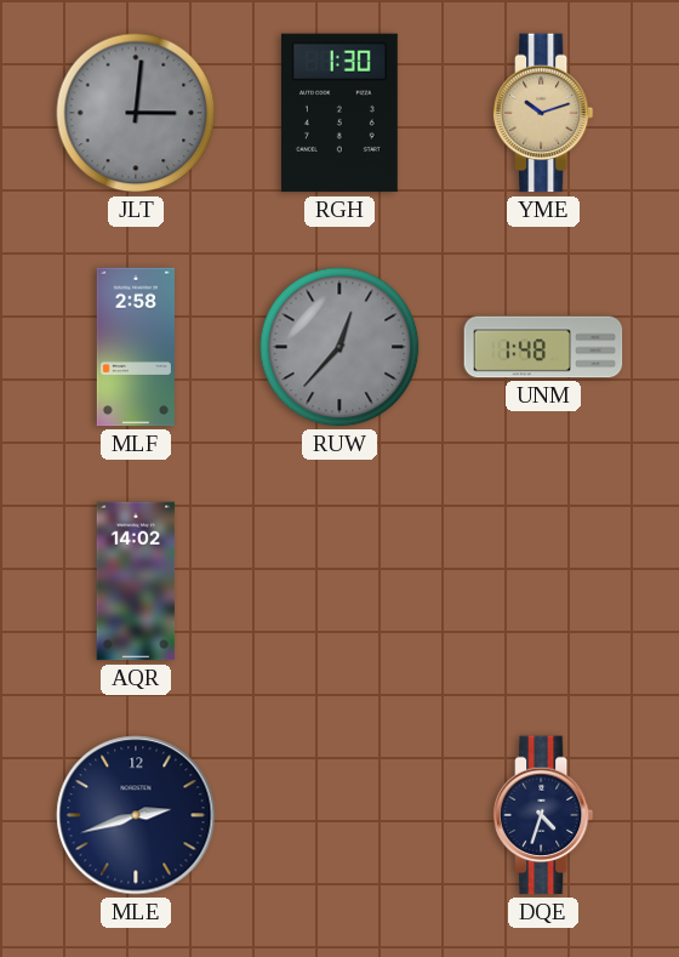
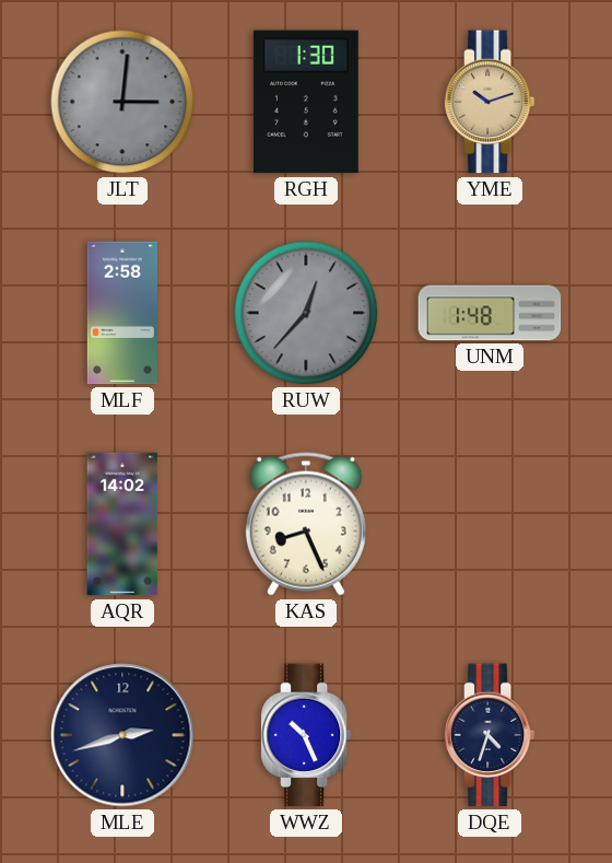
KAS: none -> 8:26 (306, 524)
WWZ: none -> 10:26 (306, 735)
